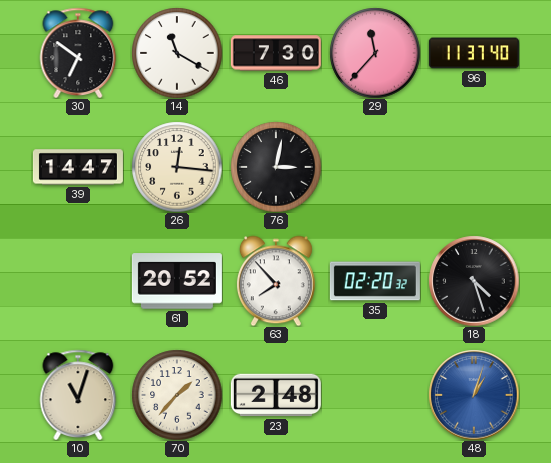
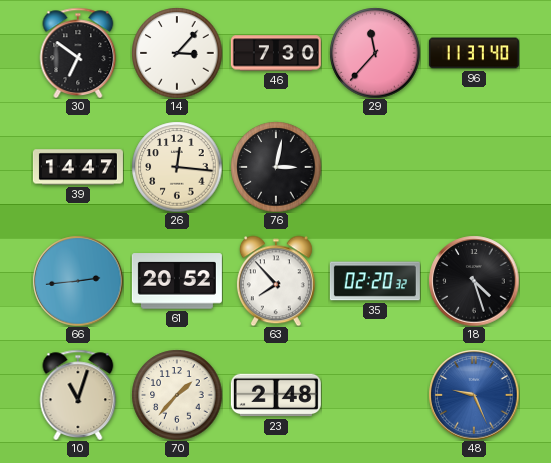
14: 11:20 -> 3:07 (177, 53)
66: none -> 2:44 (78, 281)
48: 1:03 -> 9:26 (474, 395)
